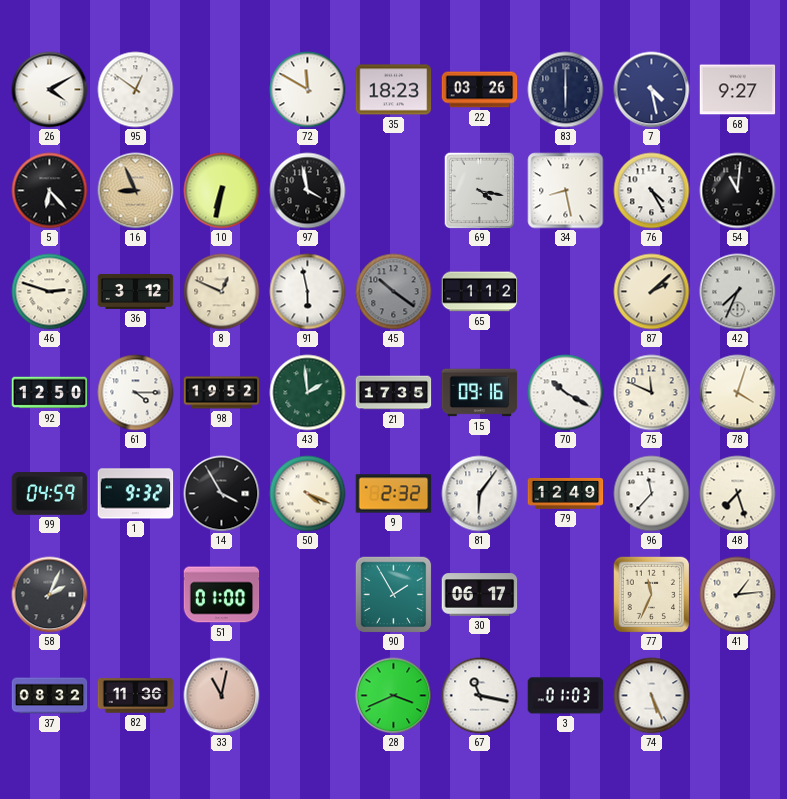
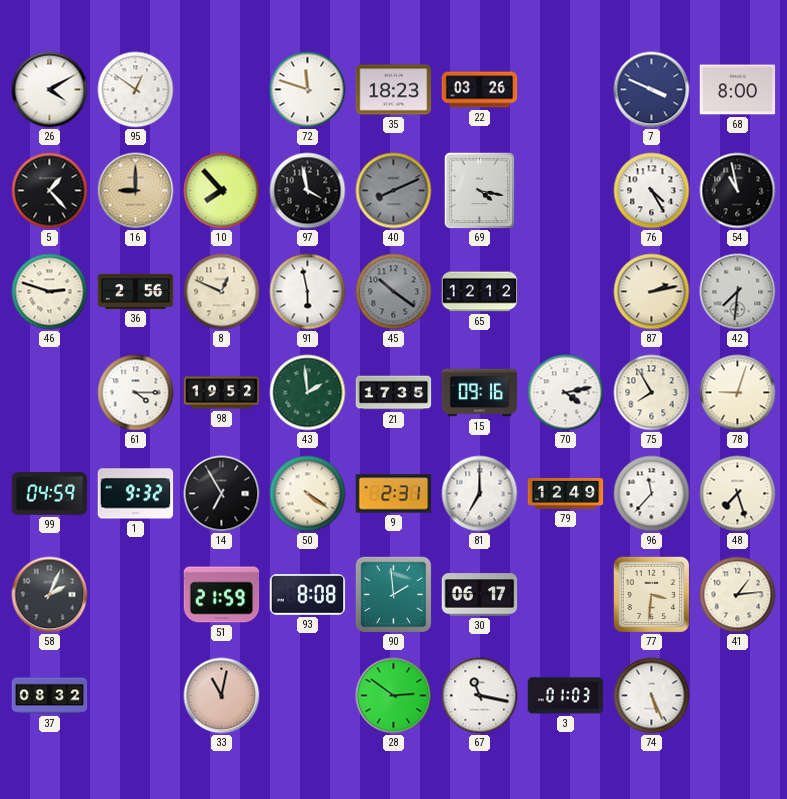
72: 11:50 -> 11:48 (308, 90)
83: 6:00 -> none (566, 90)
7: 4:28 -> 3:49 (652, 90)
68: 9:27 -> 8:00 (738, 90)
5: 6:23 -> 1:23 (50, 191)
16: 8:56 -> 9:00 (136, 191)
10: 6:32 -> 7:53 (222, 191)
40: none -> 8:11 (394, 191)
34: 8:28 -> none (566, 191)
54: 11:01 -> 10:58 (738, 191)
36: 3:12 -> 2:56 (136, 291)
65: 1:12 -> 12:12 (480, 292)
87: 2:08 -> 2:13 (652, 292)
42: 7:34 -> 7:31 (738, 292)
92: 12:50 -> none (50, 393)
70: 10:20 -> 4:13 (566, 393)
75: 11:49 -> 7:55 (652, 393)
78: 4:03 -> 9:03 (738, 393)
14: 3:55 -> 6:55 (222, 494)
50: 4:19 -> 4:21 (308, 494)
9: 2:32 -> 2:31 (394, 494)
81: 6:06 -> 7:00 (480, 494)
51: 01:00 -> 21:59 (222, 595)
93: none -> 8:08 (308, 595)
90: 1:55 -> 1:59 (393, 594)
77: 11:34 -> 3:31 (651, 594)
82: 11:36 -> none (136, 696)
28: 3:41 -> 2:51 (394, 696)
